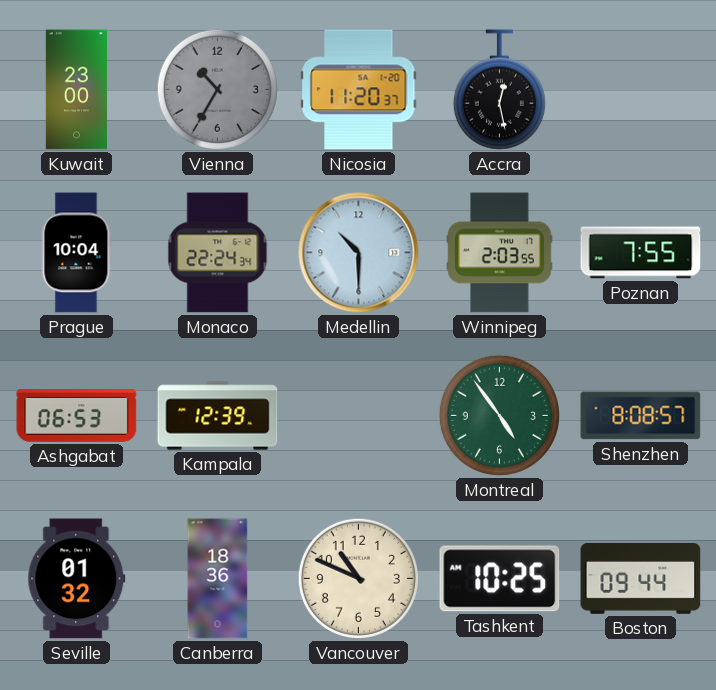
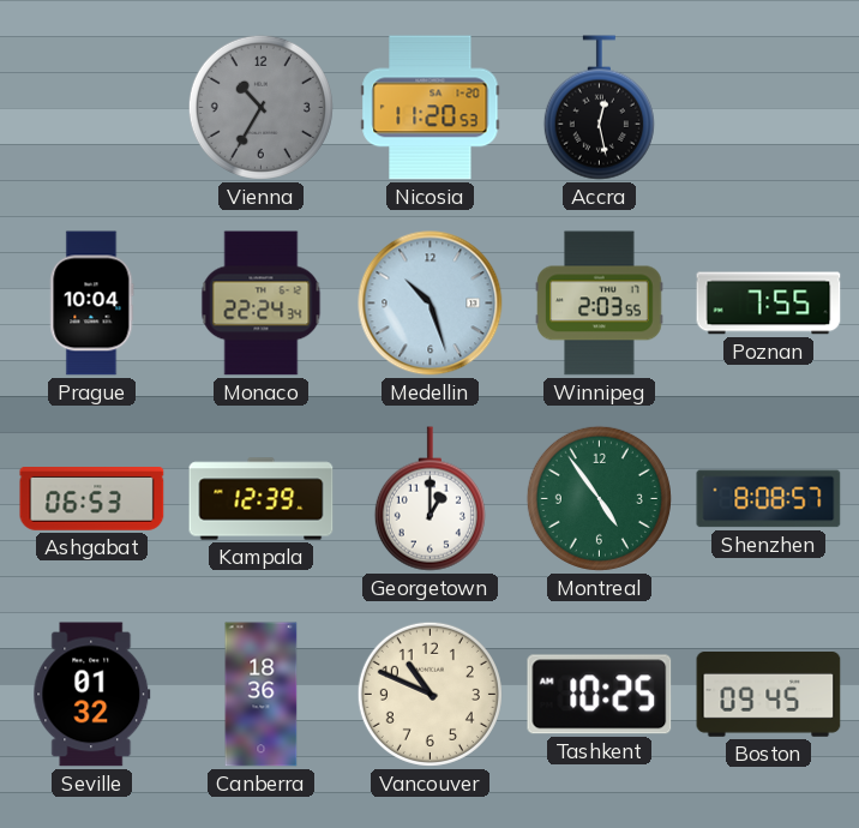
Kuwait: 23:00 -> none (76, 90)
Nicosia: 11:20:37 -> 11:20:53 (431, 108)
Medellin: 10:30 -> 10:27 (431, 304)
Georgetown: none -> 1:00 (429, 499)
Boston: 09:44 -> 09:45 (769, 695)
